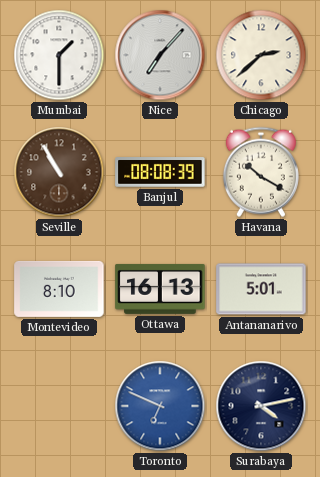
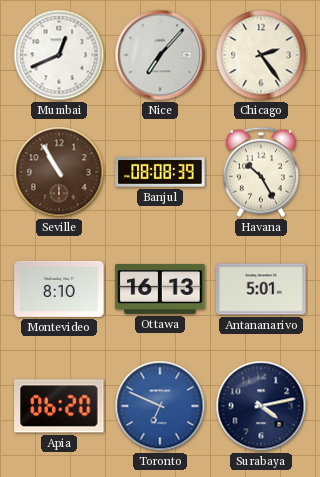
Mumbai: 1:30 -> 12:41 (59, 55)
Chicago: 2:38 -> 2:24 (261, 55)
Havana: 10:20 -> 10:25 (261, 172)
Apia: none -> 06:20 (59, 406)
